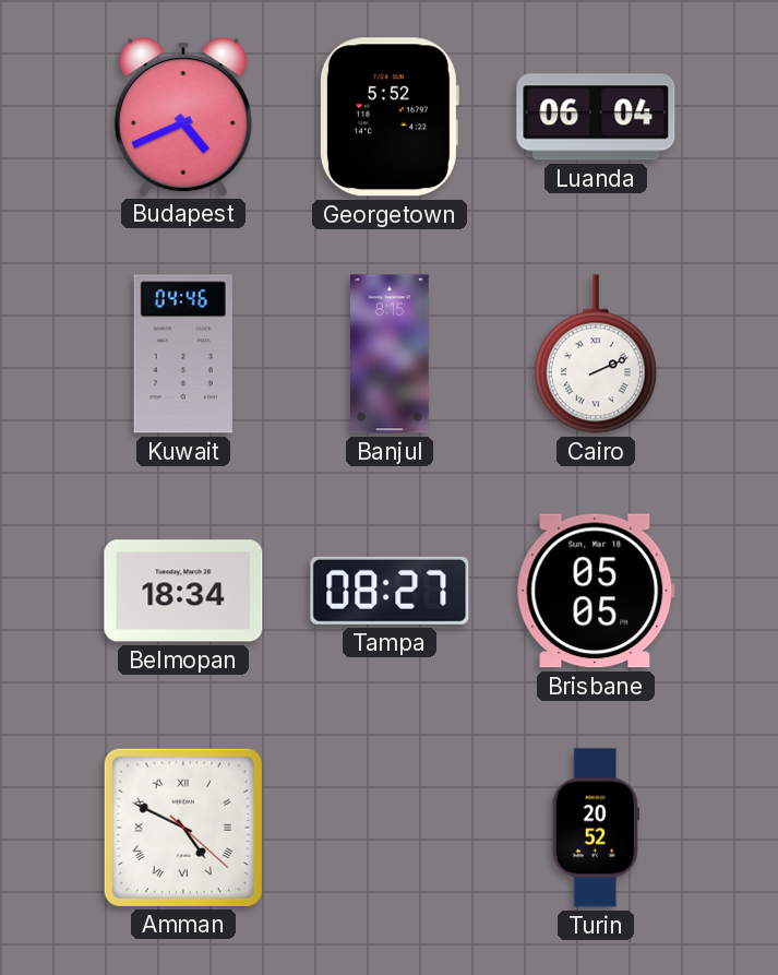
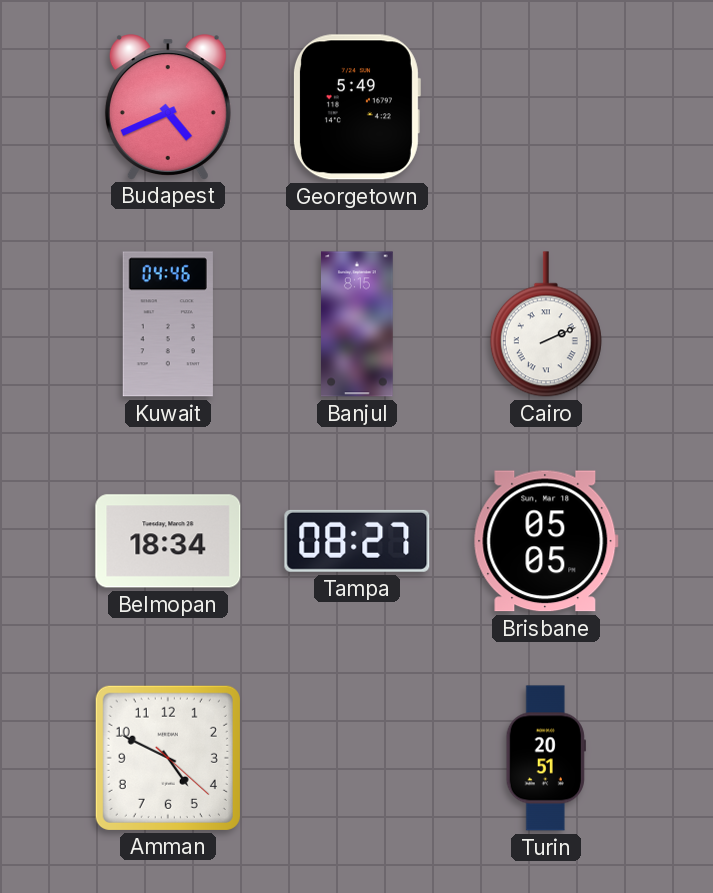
Georgetown: 5:52 -> 5:49 (356, 107)
Luanda: 06:04 -> none (596, 117)
Amman numerals: Roman -> Arabic (168, 758)
Turin: 20:52 -> 20:51 (546, 758)
